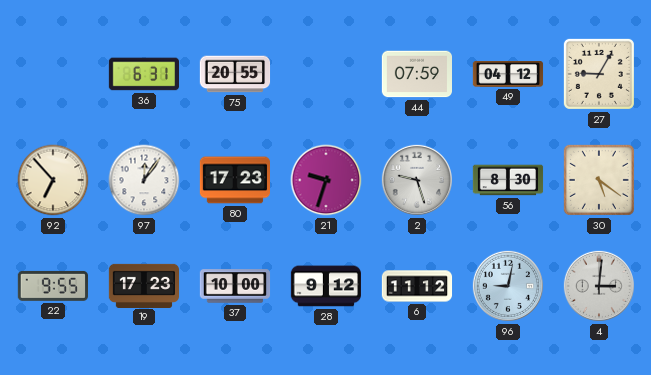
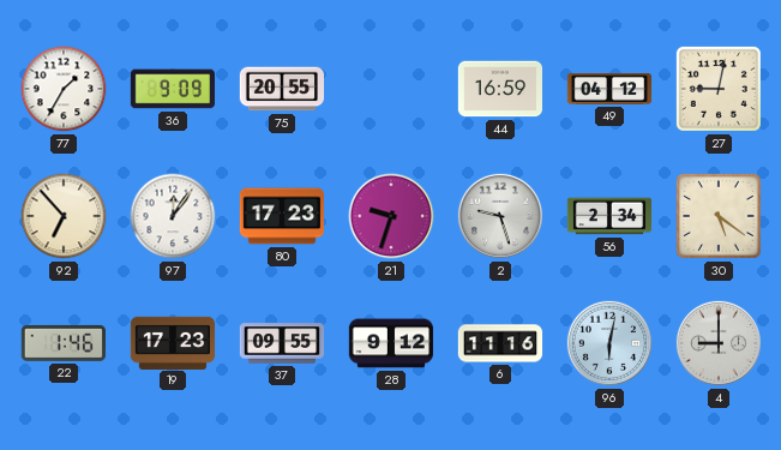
77: none -> 1:35 (64, 89)
36: 6:31 -> 9:09 (172, 89)
44: 07:59 -> 16:59 (499, 89)
27: 9:05 -> 9:02 (719, 89)
56: 8:30 -> 2:34 (609, 216)
22: 9:55 -> 1:46 (64, 343)
37: 10:00 -> 09:55 (282, 343)
6: 11:12 -> 11:16 (500, 343)
96: 9:02 -> 6:02 (609, 343)
4: 3:01 -> 9:00 (719, 343)
